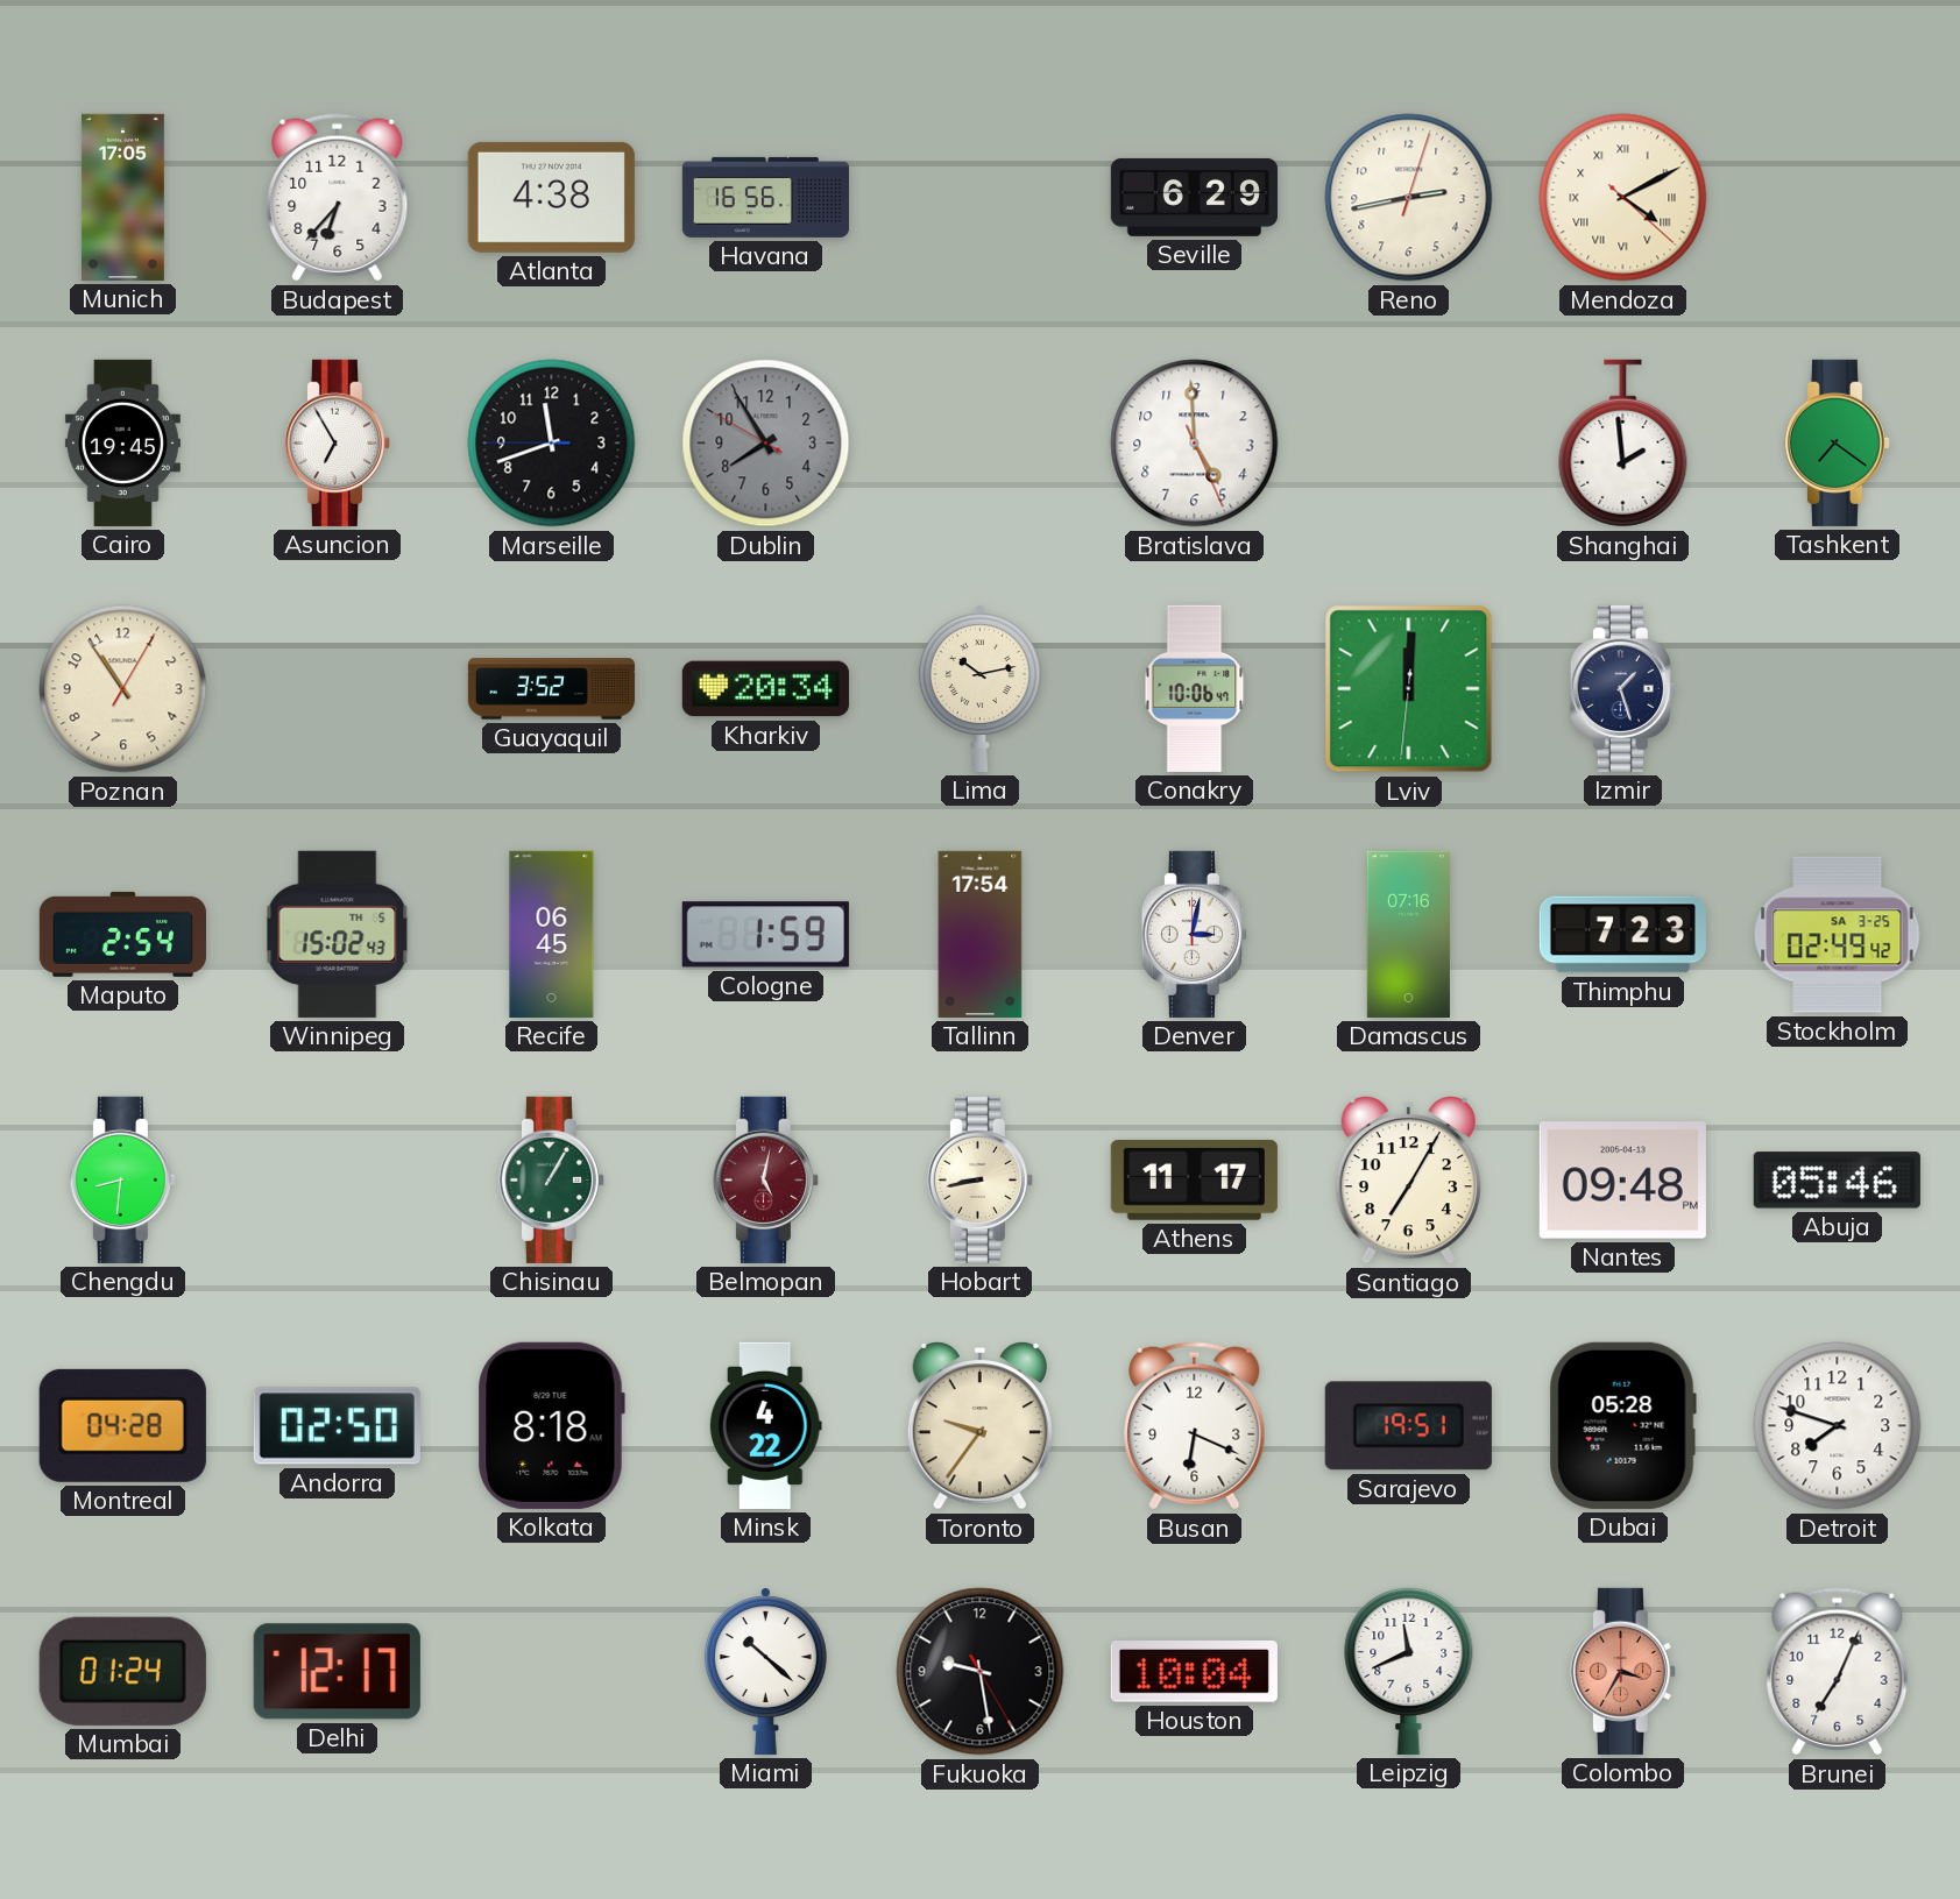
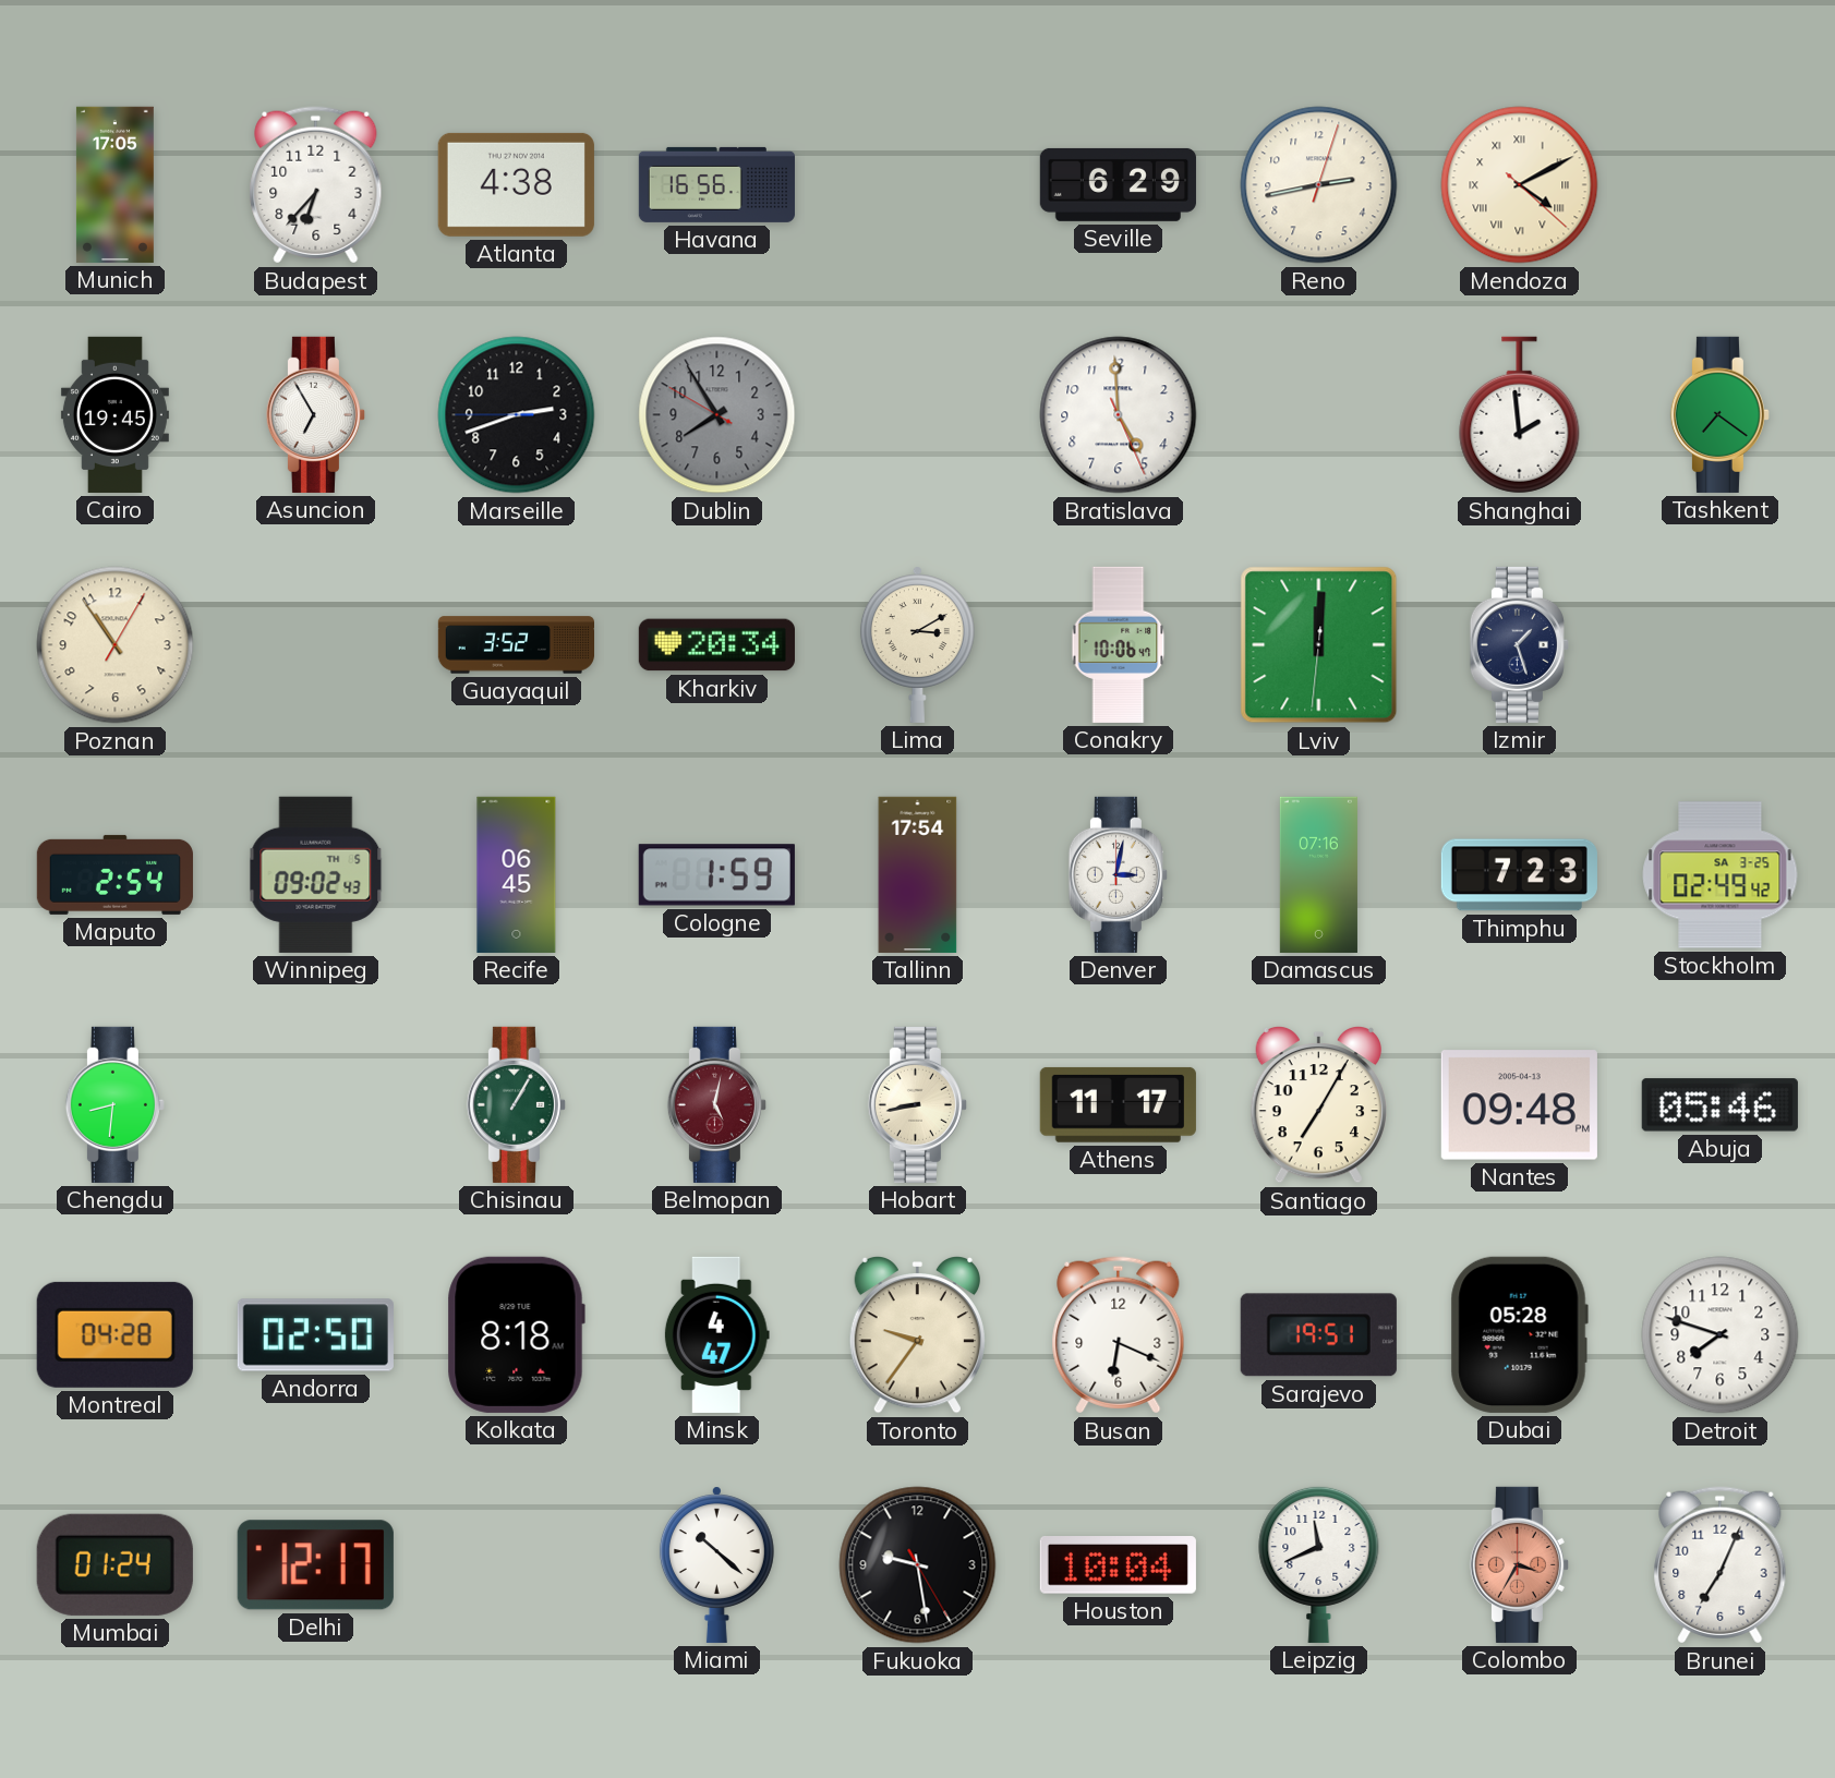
Marseille: 11:41 -> 2:41 (517, 415)
Lima: 10:13 -> 3:10 (917, 644)
Winnipeg: 15:02 -> 09:02 (316, 874)
Minsk: 4:22 -> 4:47 (716, 1334)
